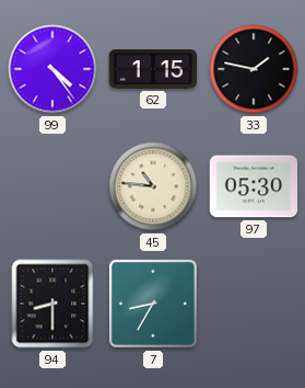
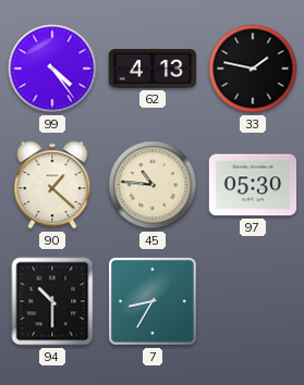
62: 1:15 -> 4:13 (153, 69)
90: none -> 1:22 (52, 185)
94: 8:30 -> 10:30 (52, 301)
